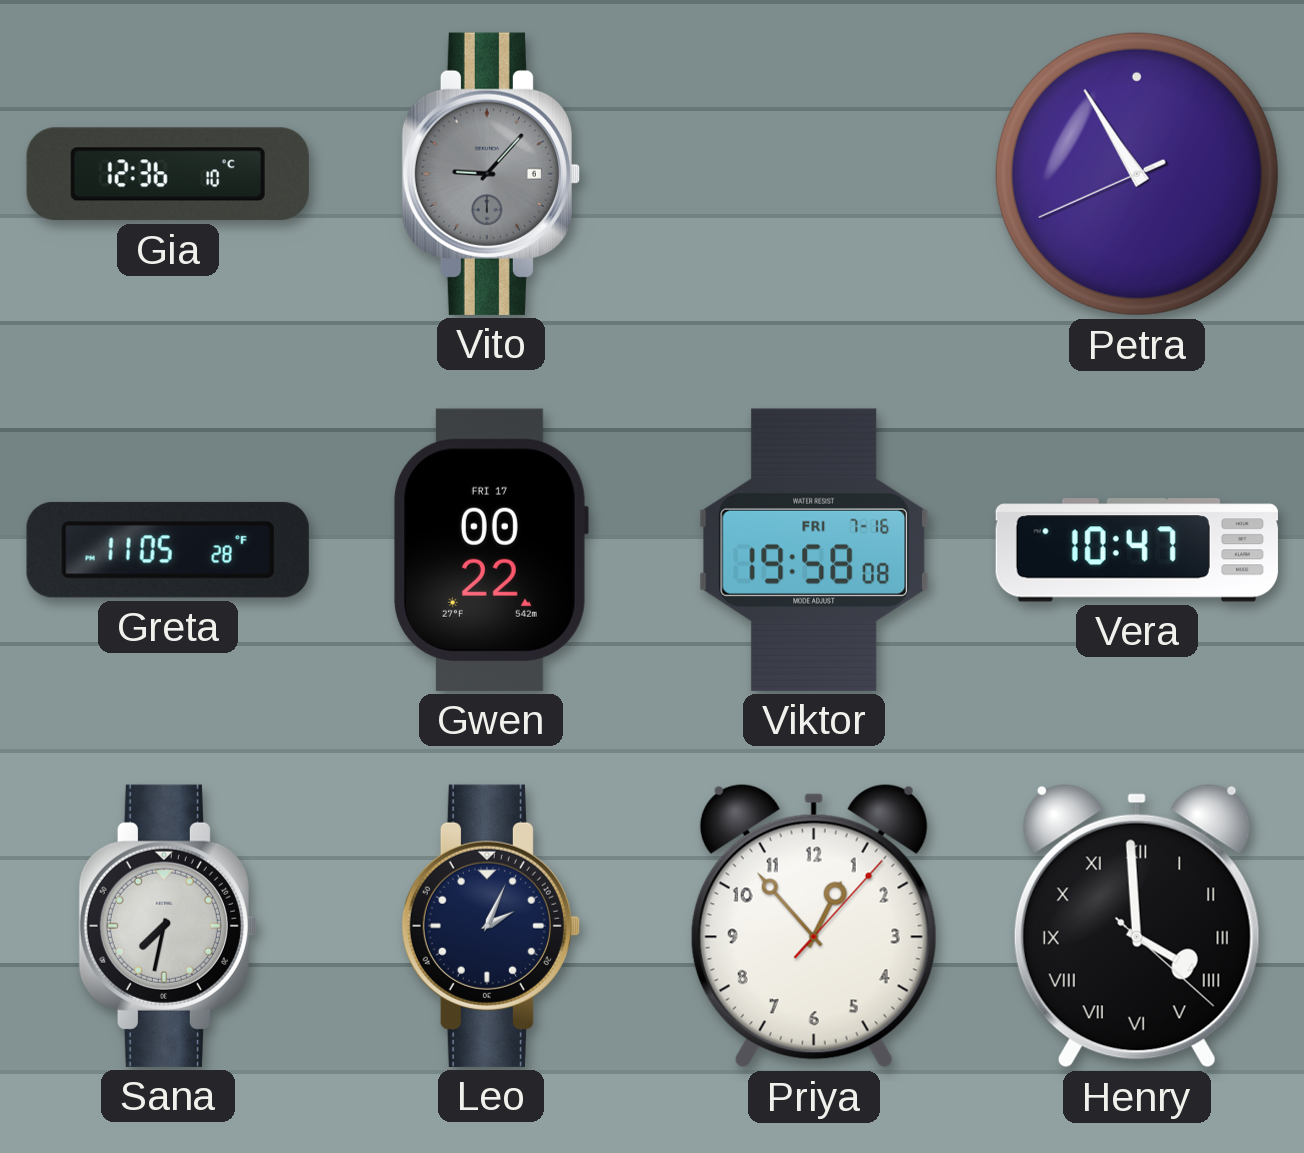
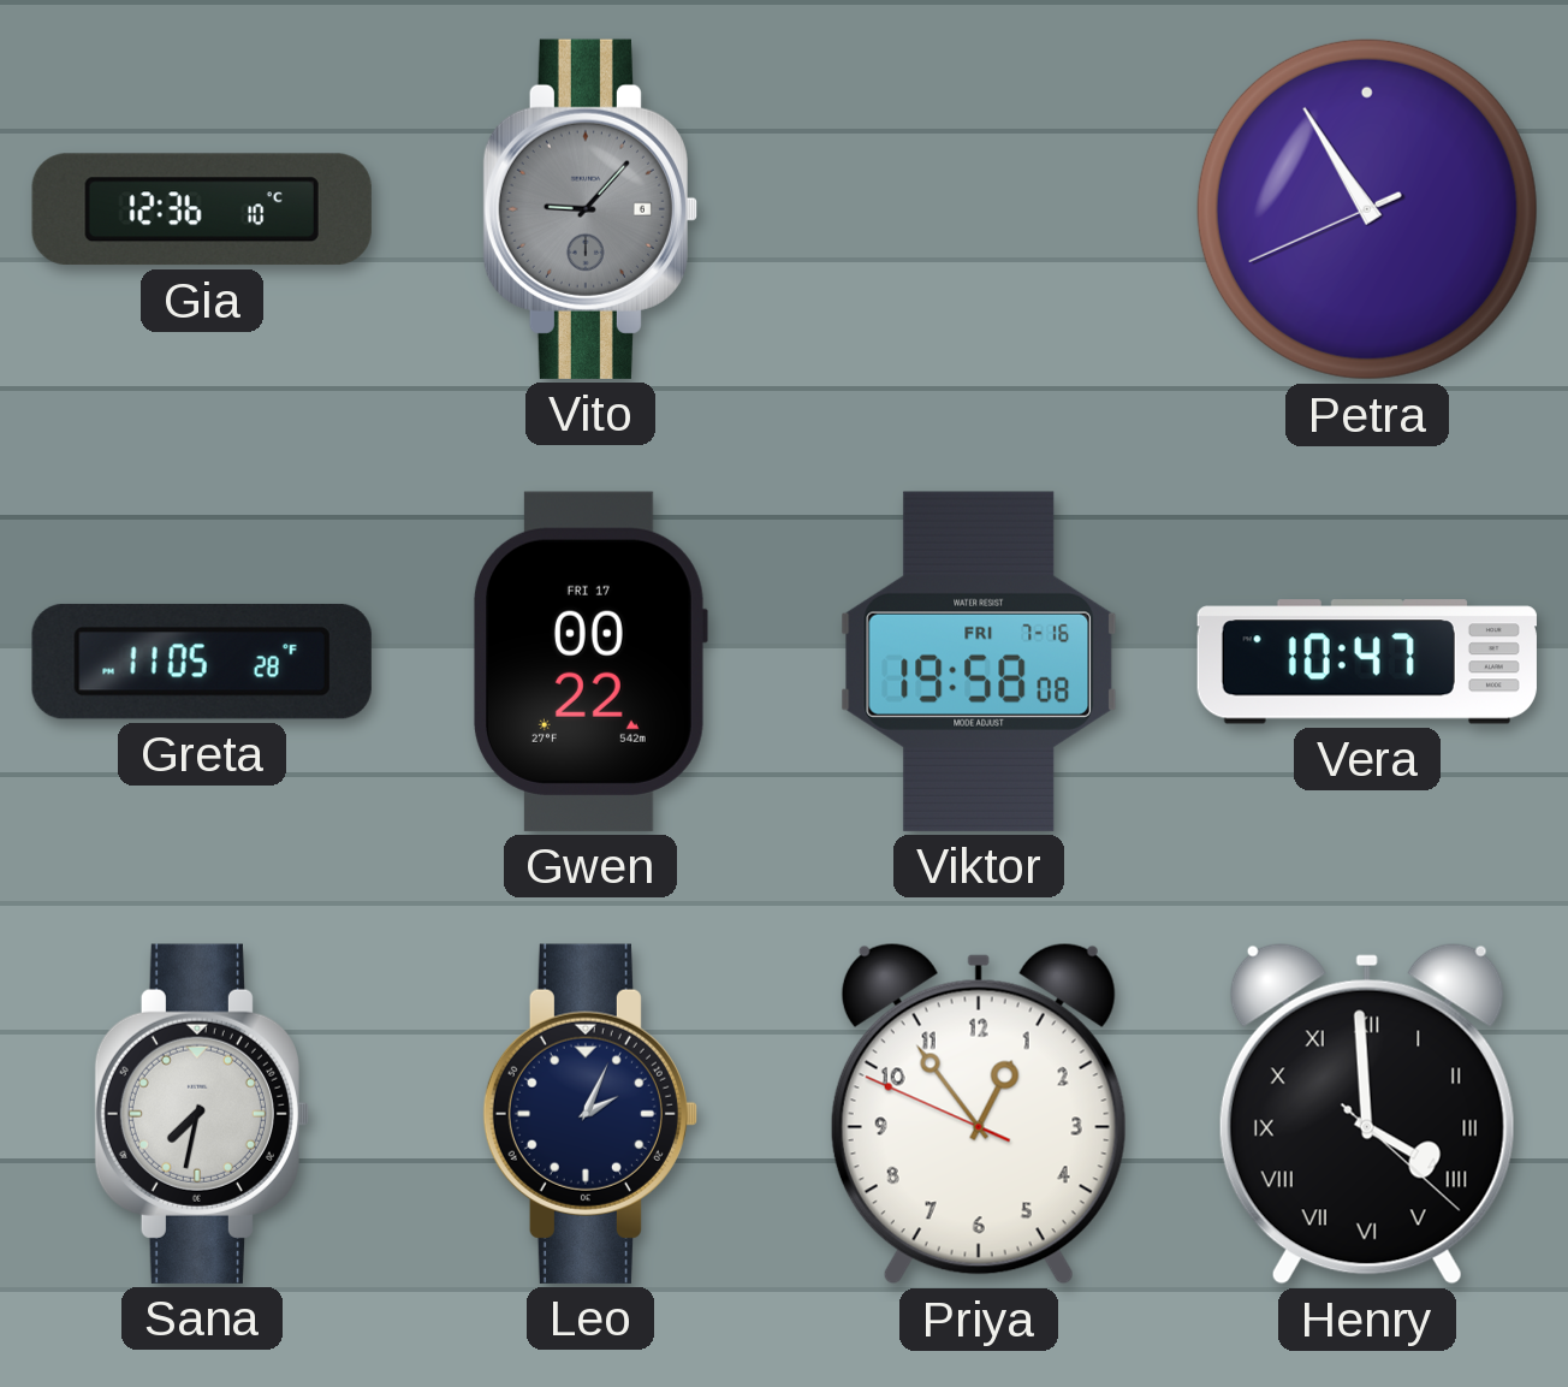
Priya: 12:53:07 -> 12:53:49 (979, 1114)
